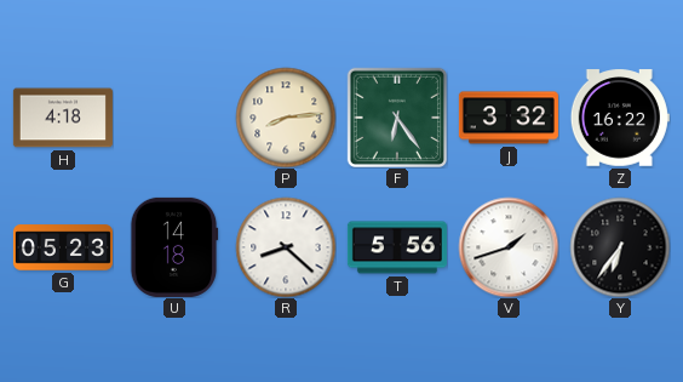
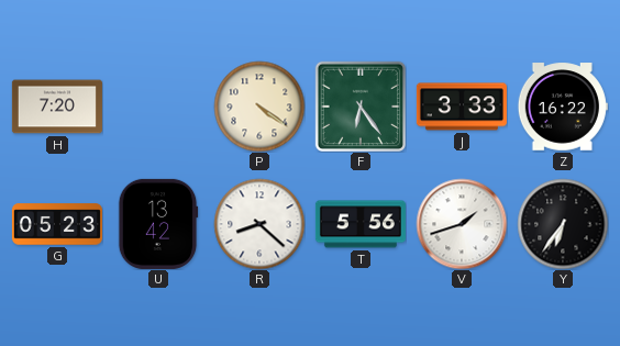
H: 4:18 -> 7:20 (57, 107)
P: 8:14 -> 4:21 (259, 107)
J: 3:32 -> 3:33 (462, 107)
U: 14:18 -> 13:42 (158, 224)
